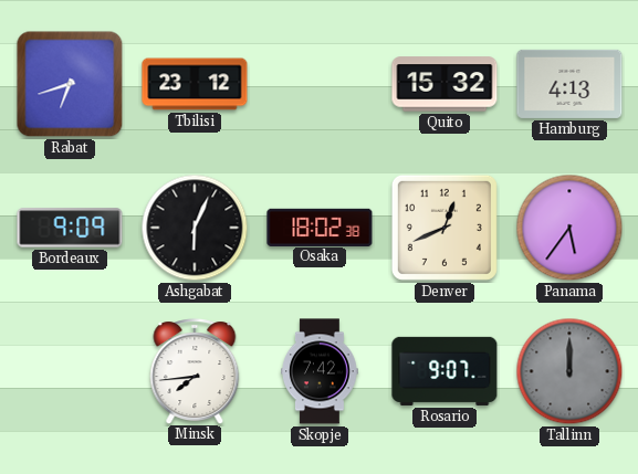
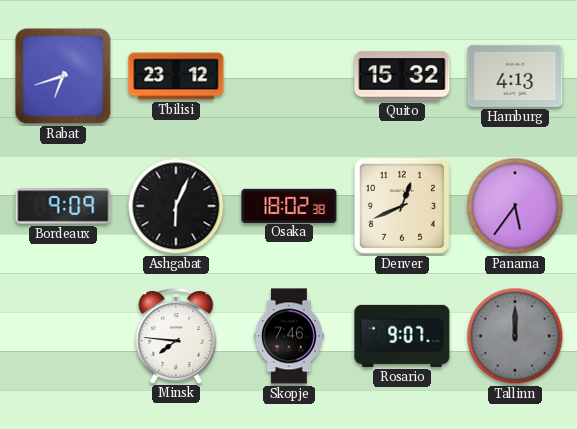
Minsk: 7:44 -> 7:46 (176, 336)
Skopje: 7:42 -> 7:46 (290, 336)
